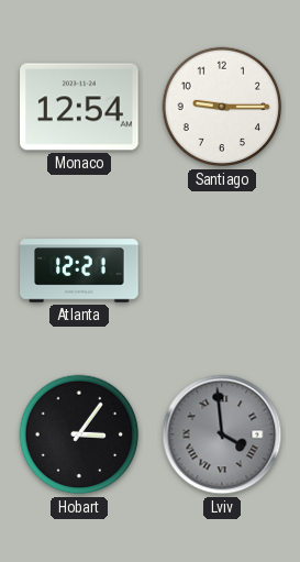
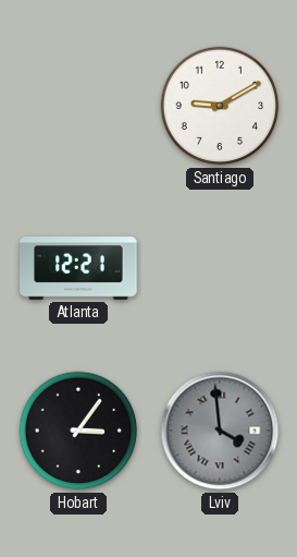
Monaco: 12:54 -> none (79, 107)
Santiago: 9:15 -> 9:10 (220, 106)
